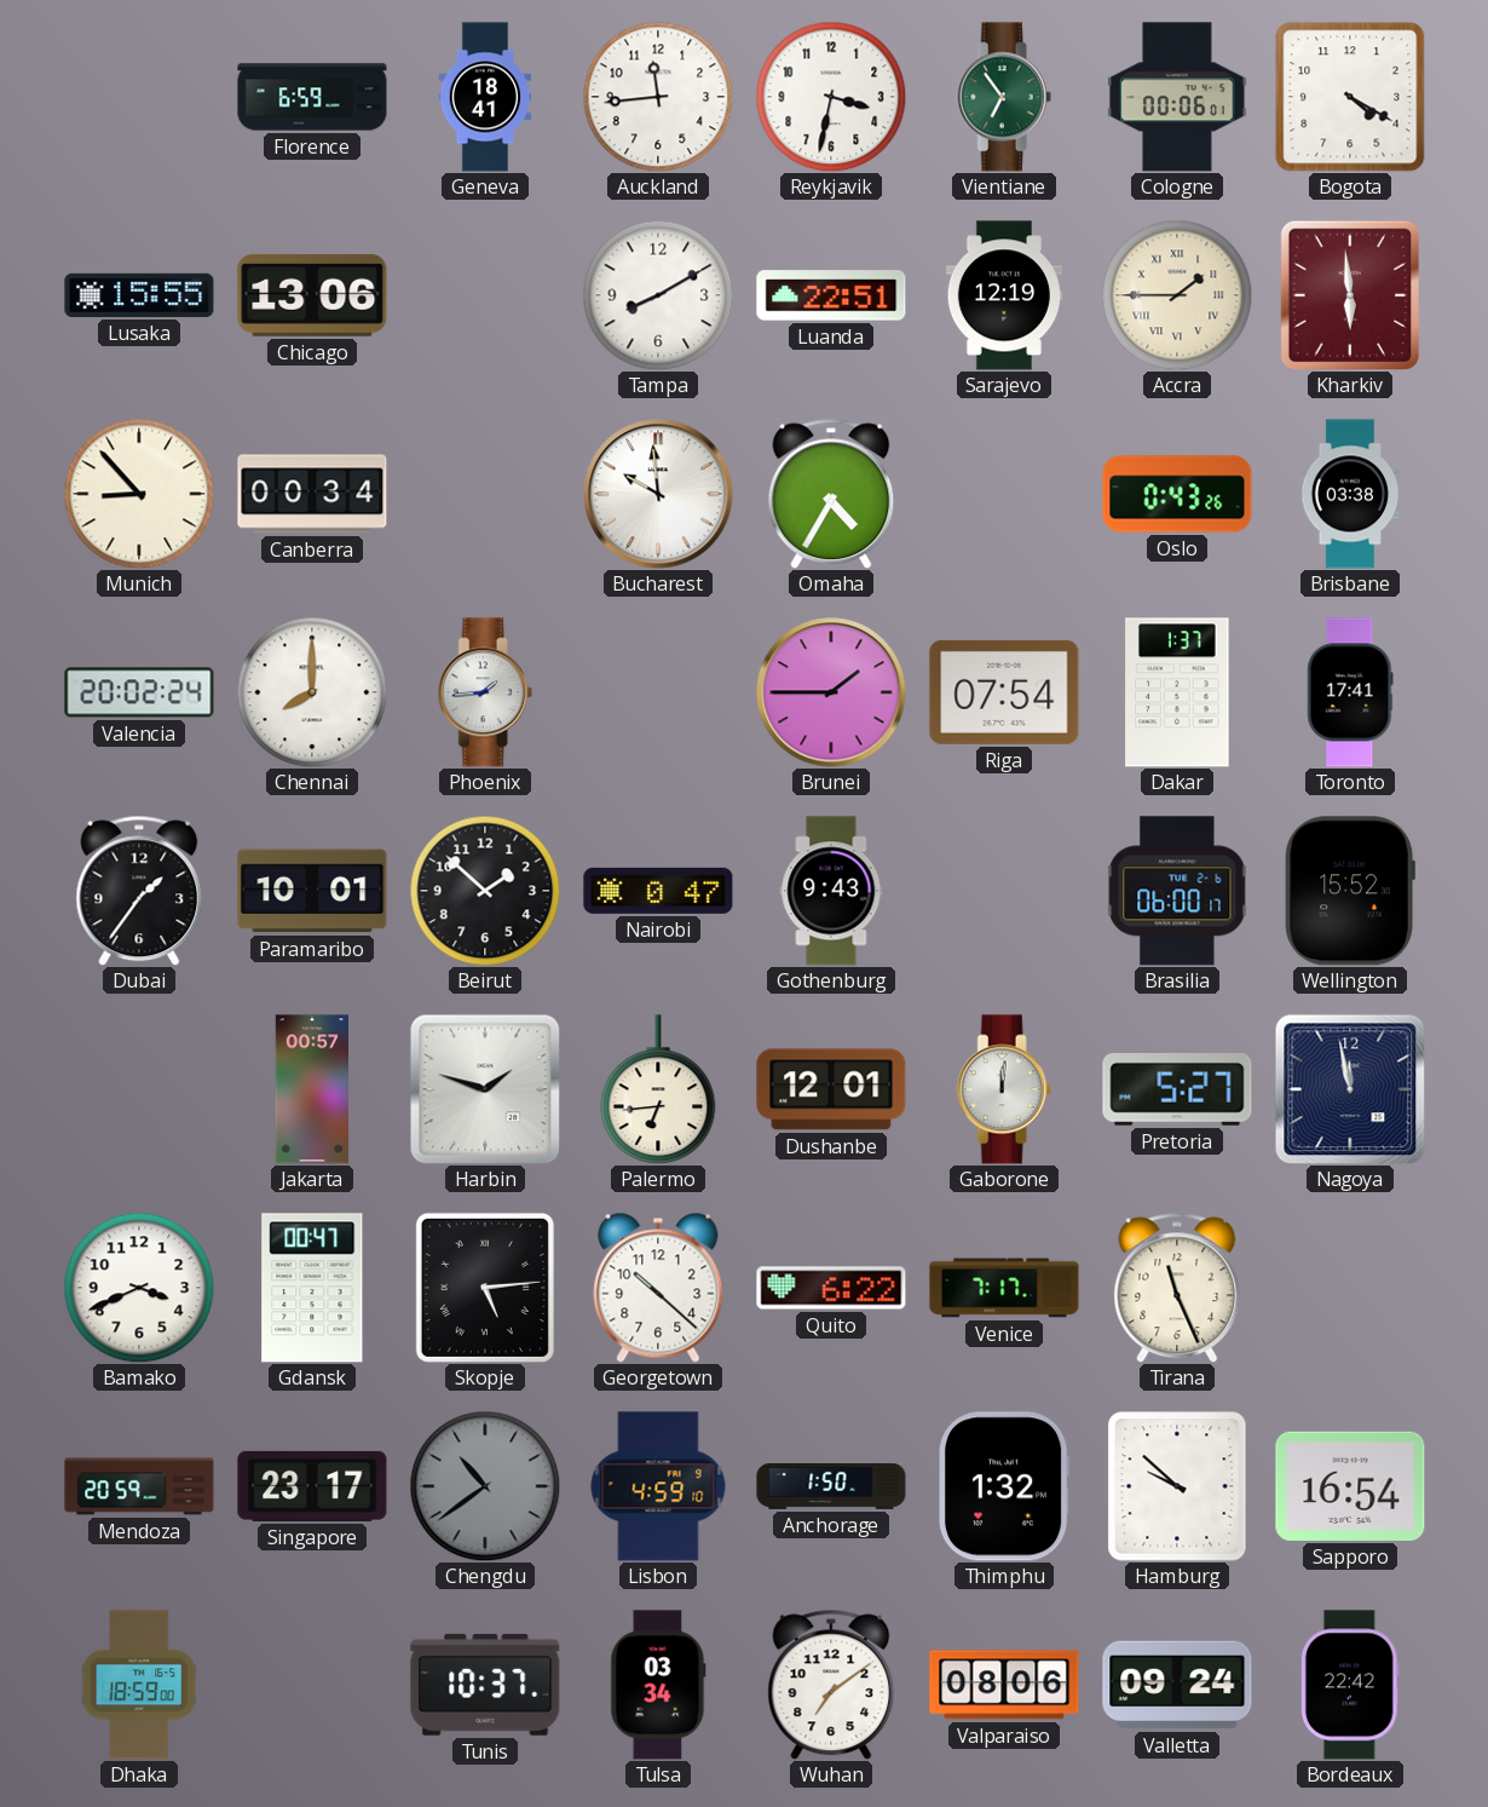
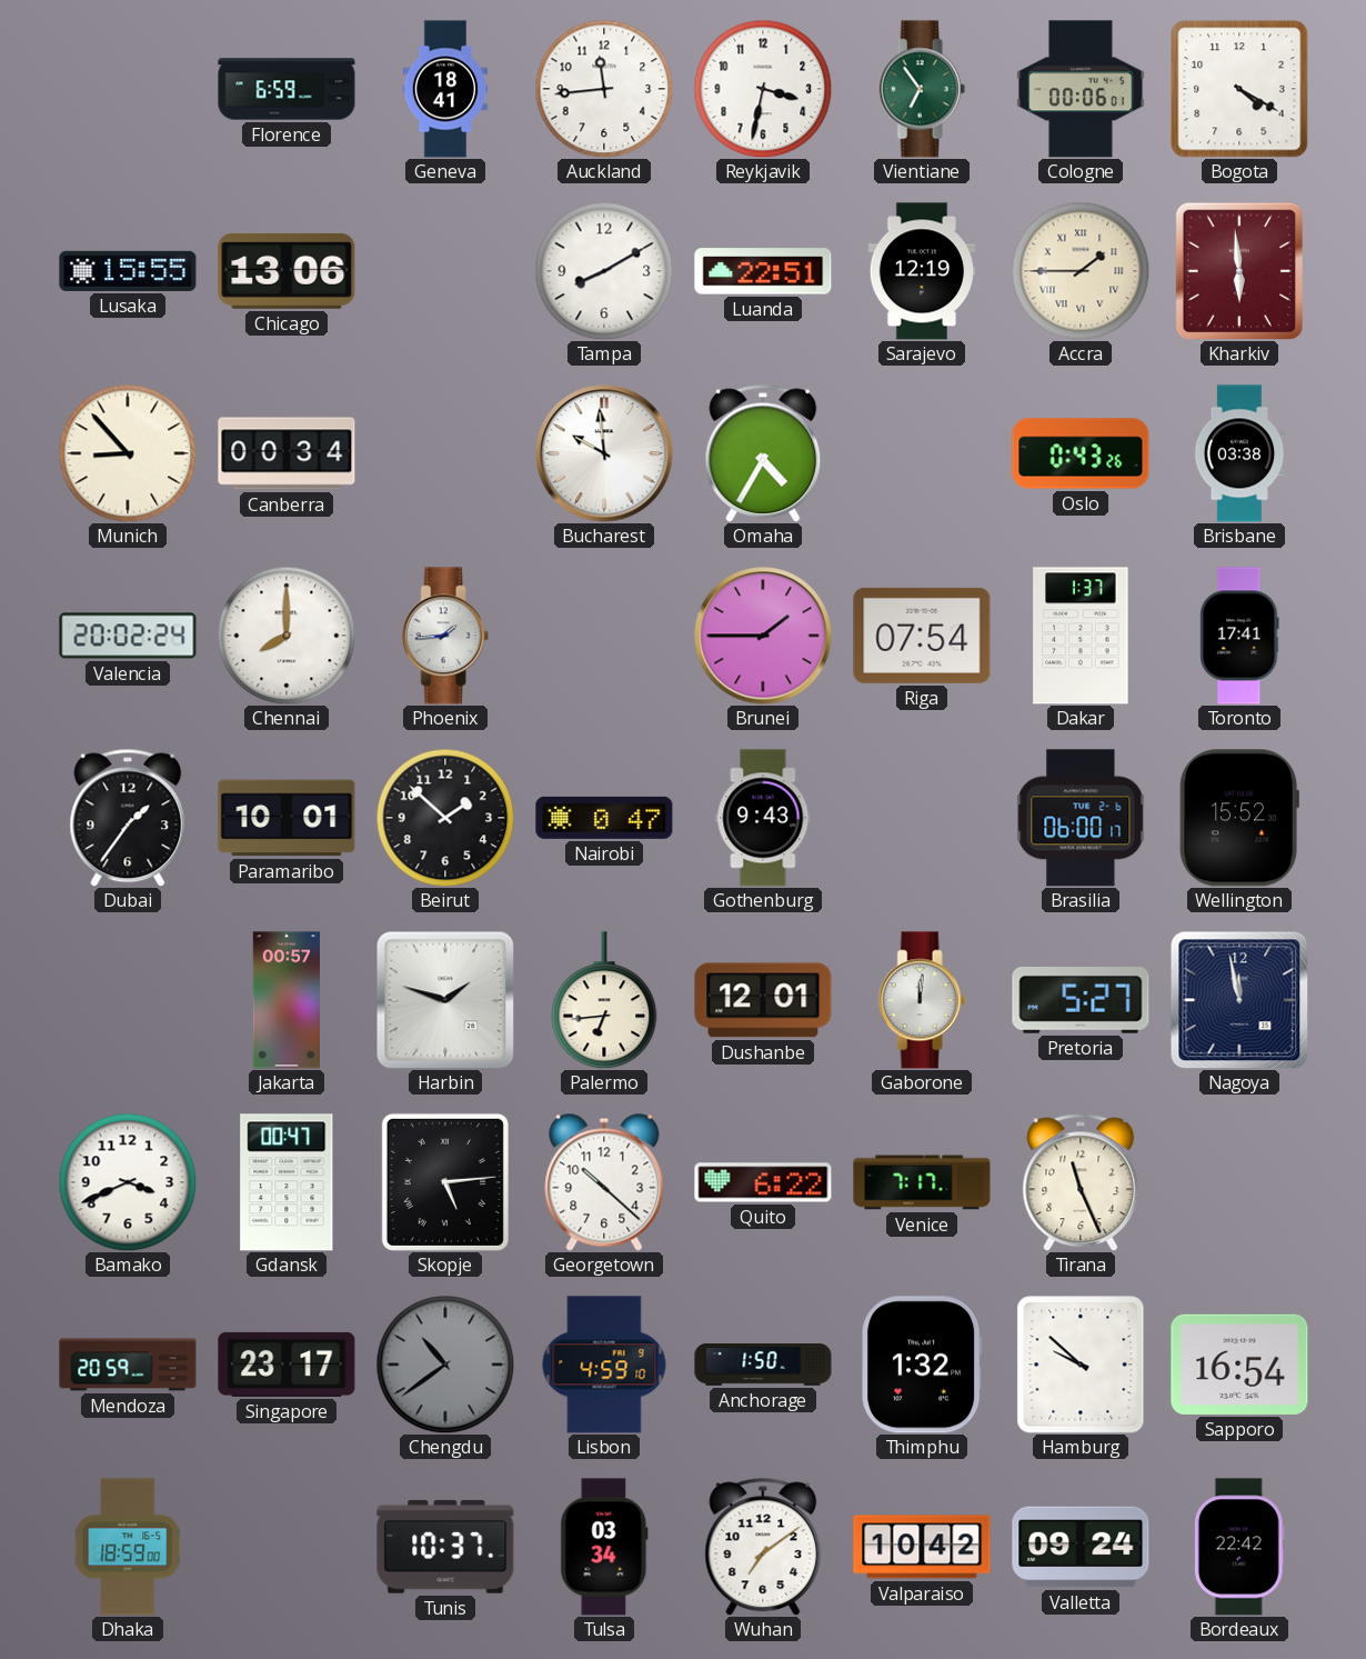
Valparaiso: 08:06 -> 10:42 (922, 1547)
